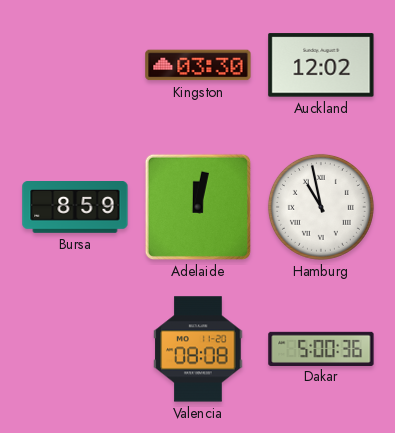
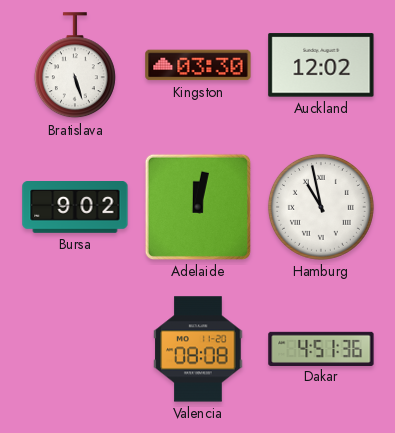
Bratislava: none -> 5:27 (75, 66)
Bursa: 8:59 -> 9:02 (75, 208)
Dakar: 5:00 -> 4:51 (321, 348)
